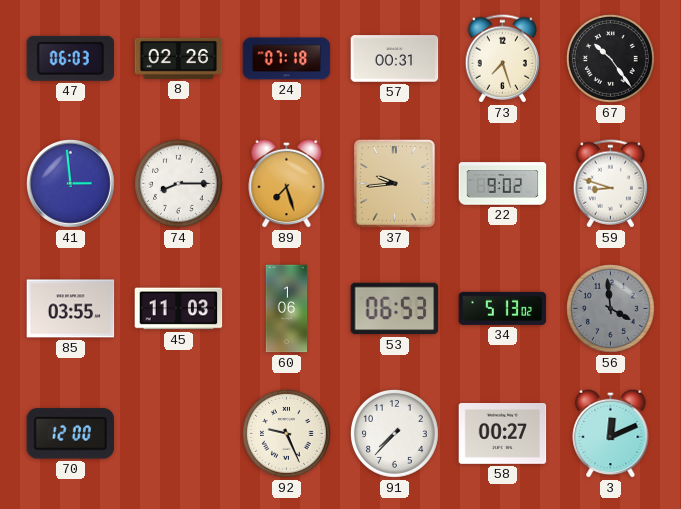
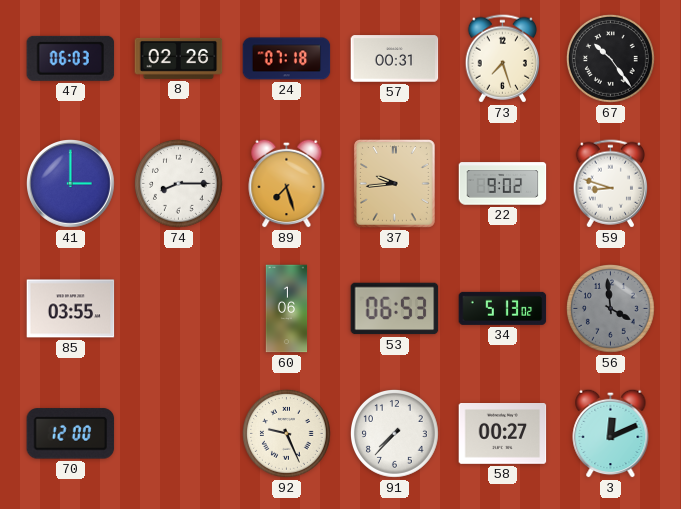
41: 2:59 -> 3:00 (71, 184)
45: 11:03 -> none (179, 309)
